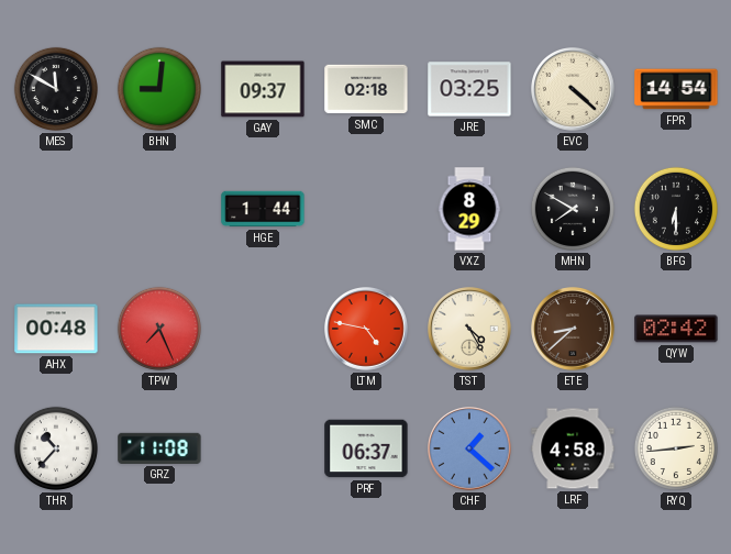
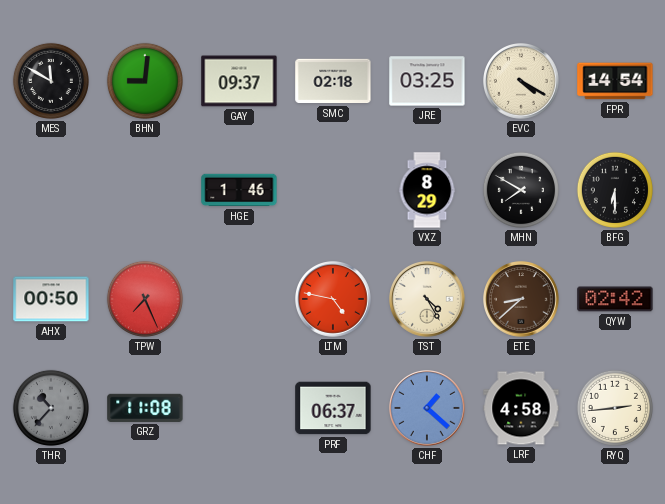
EVC: 4:22 -> 4:20 (522, 82)
HGE: 1:44 -> 1:46 (239, 190)
AHX: 00:48 -> 00:50 (51, 299)
THR dial: white -> grey (51, 408)
